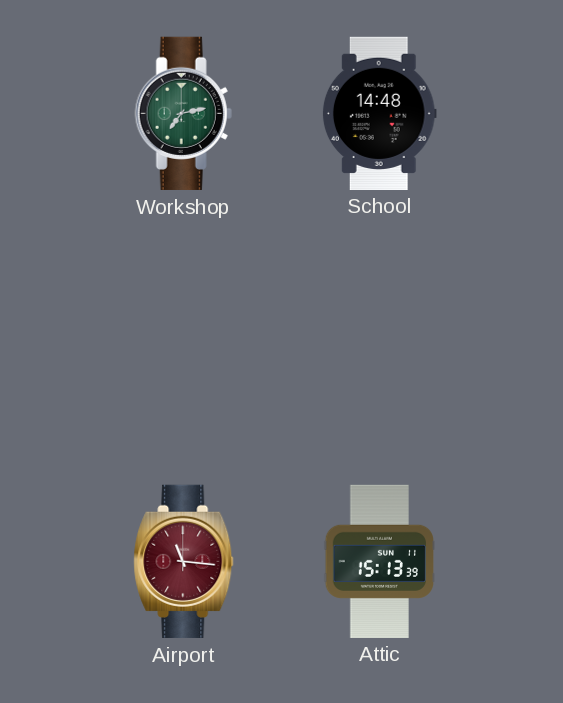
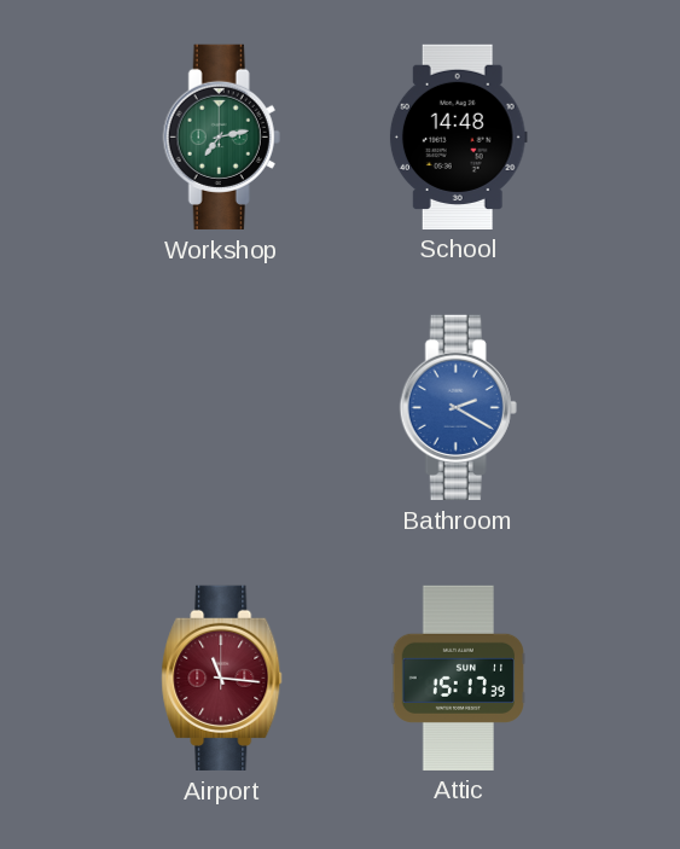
Bathroom: none -> 2:20 (458, 407)
Attic: 15:13 -> 15:17 (459, 678)
